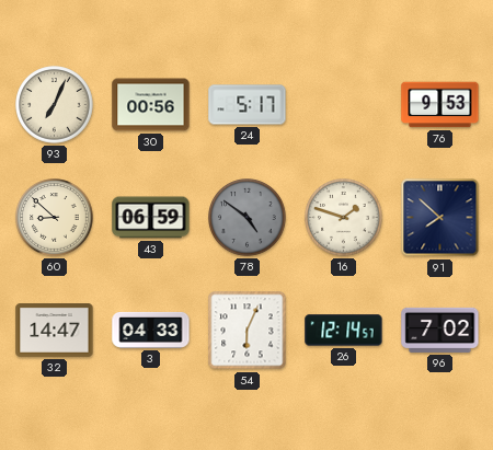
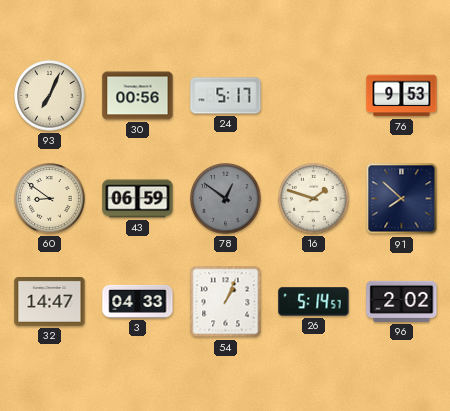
60: 8:52 -> 8:51 (50, 199)
78: 4:51 -> 12:51 (226, 199)
54: 6:04 -> 1:04 (226, 302)
26: 12:14 -> 5:14 (314, 302)
96: 7:02 -> 2:02 (402, 301)
